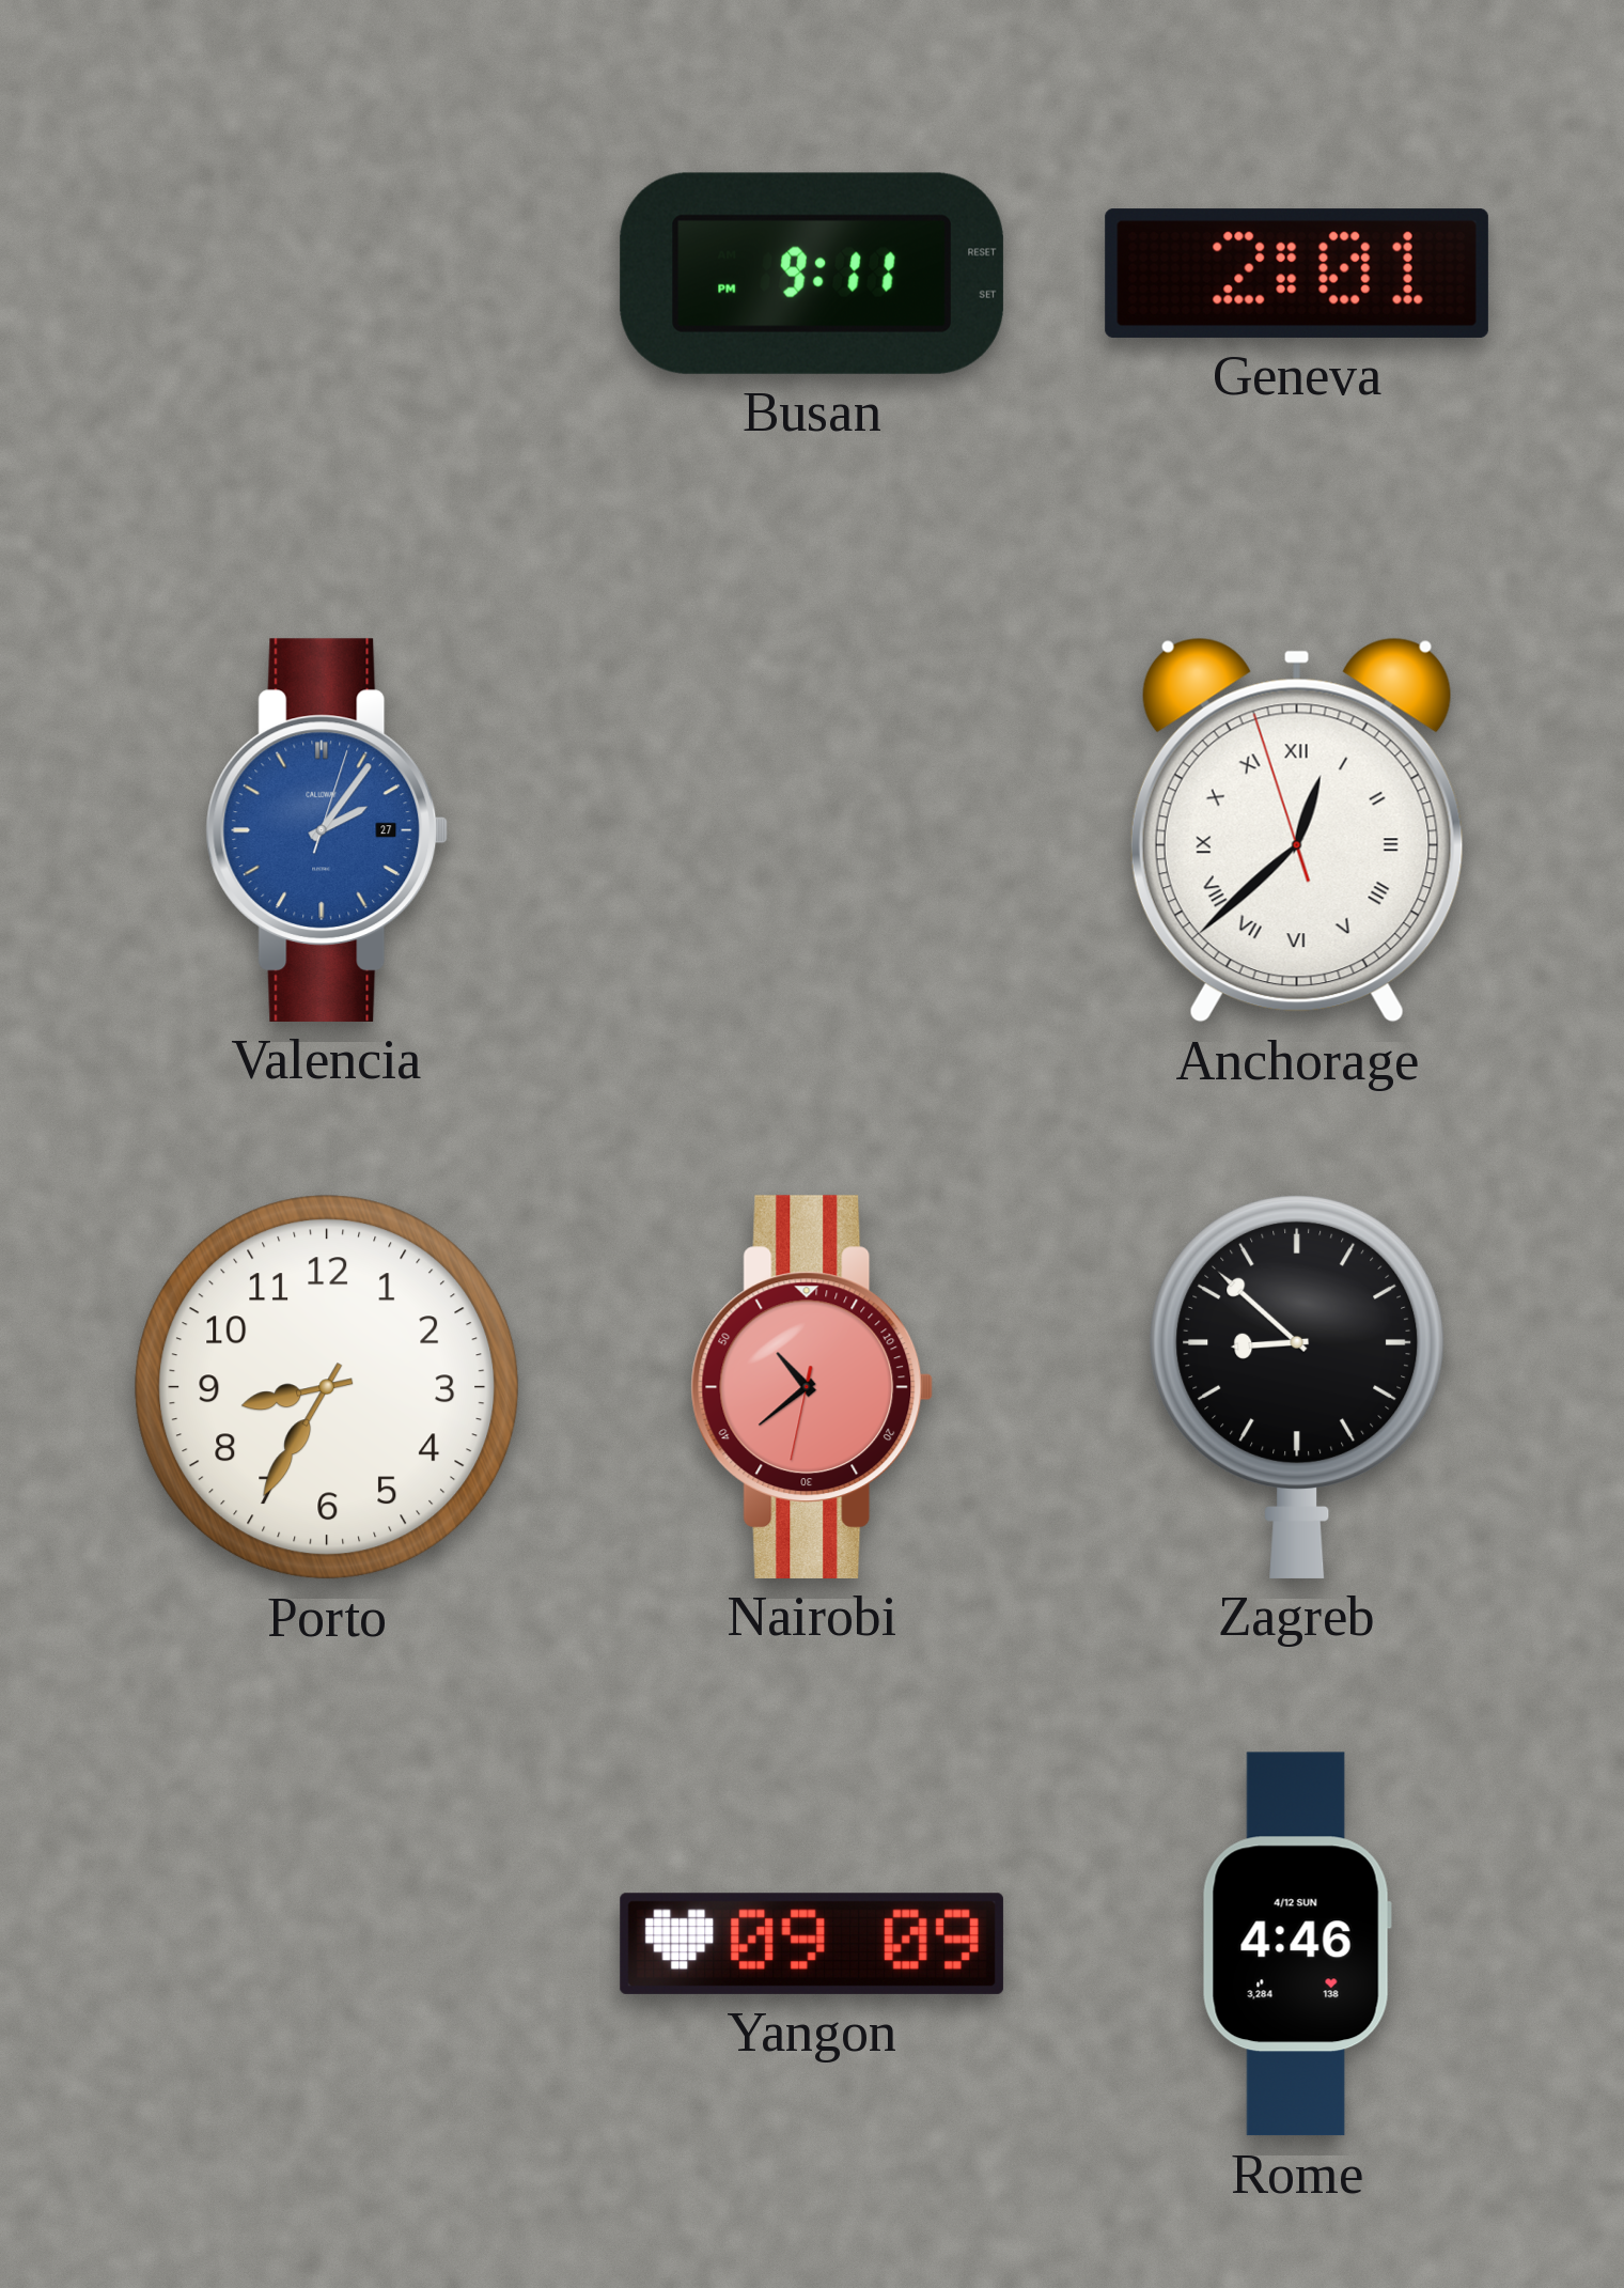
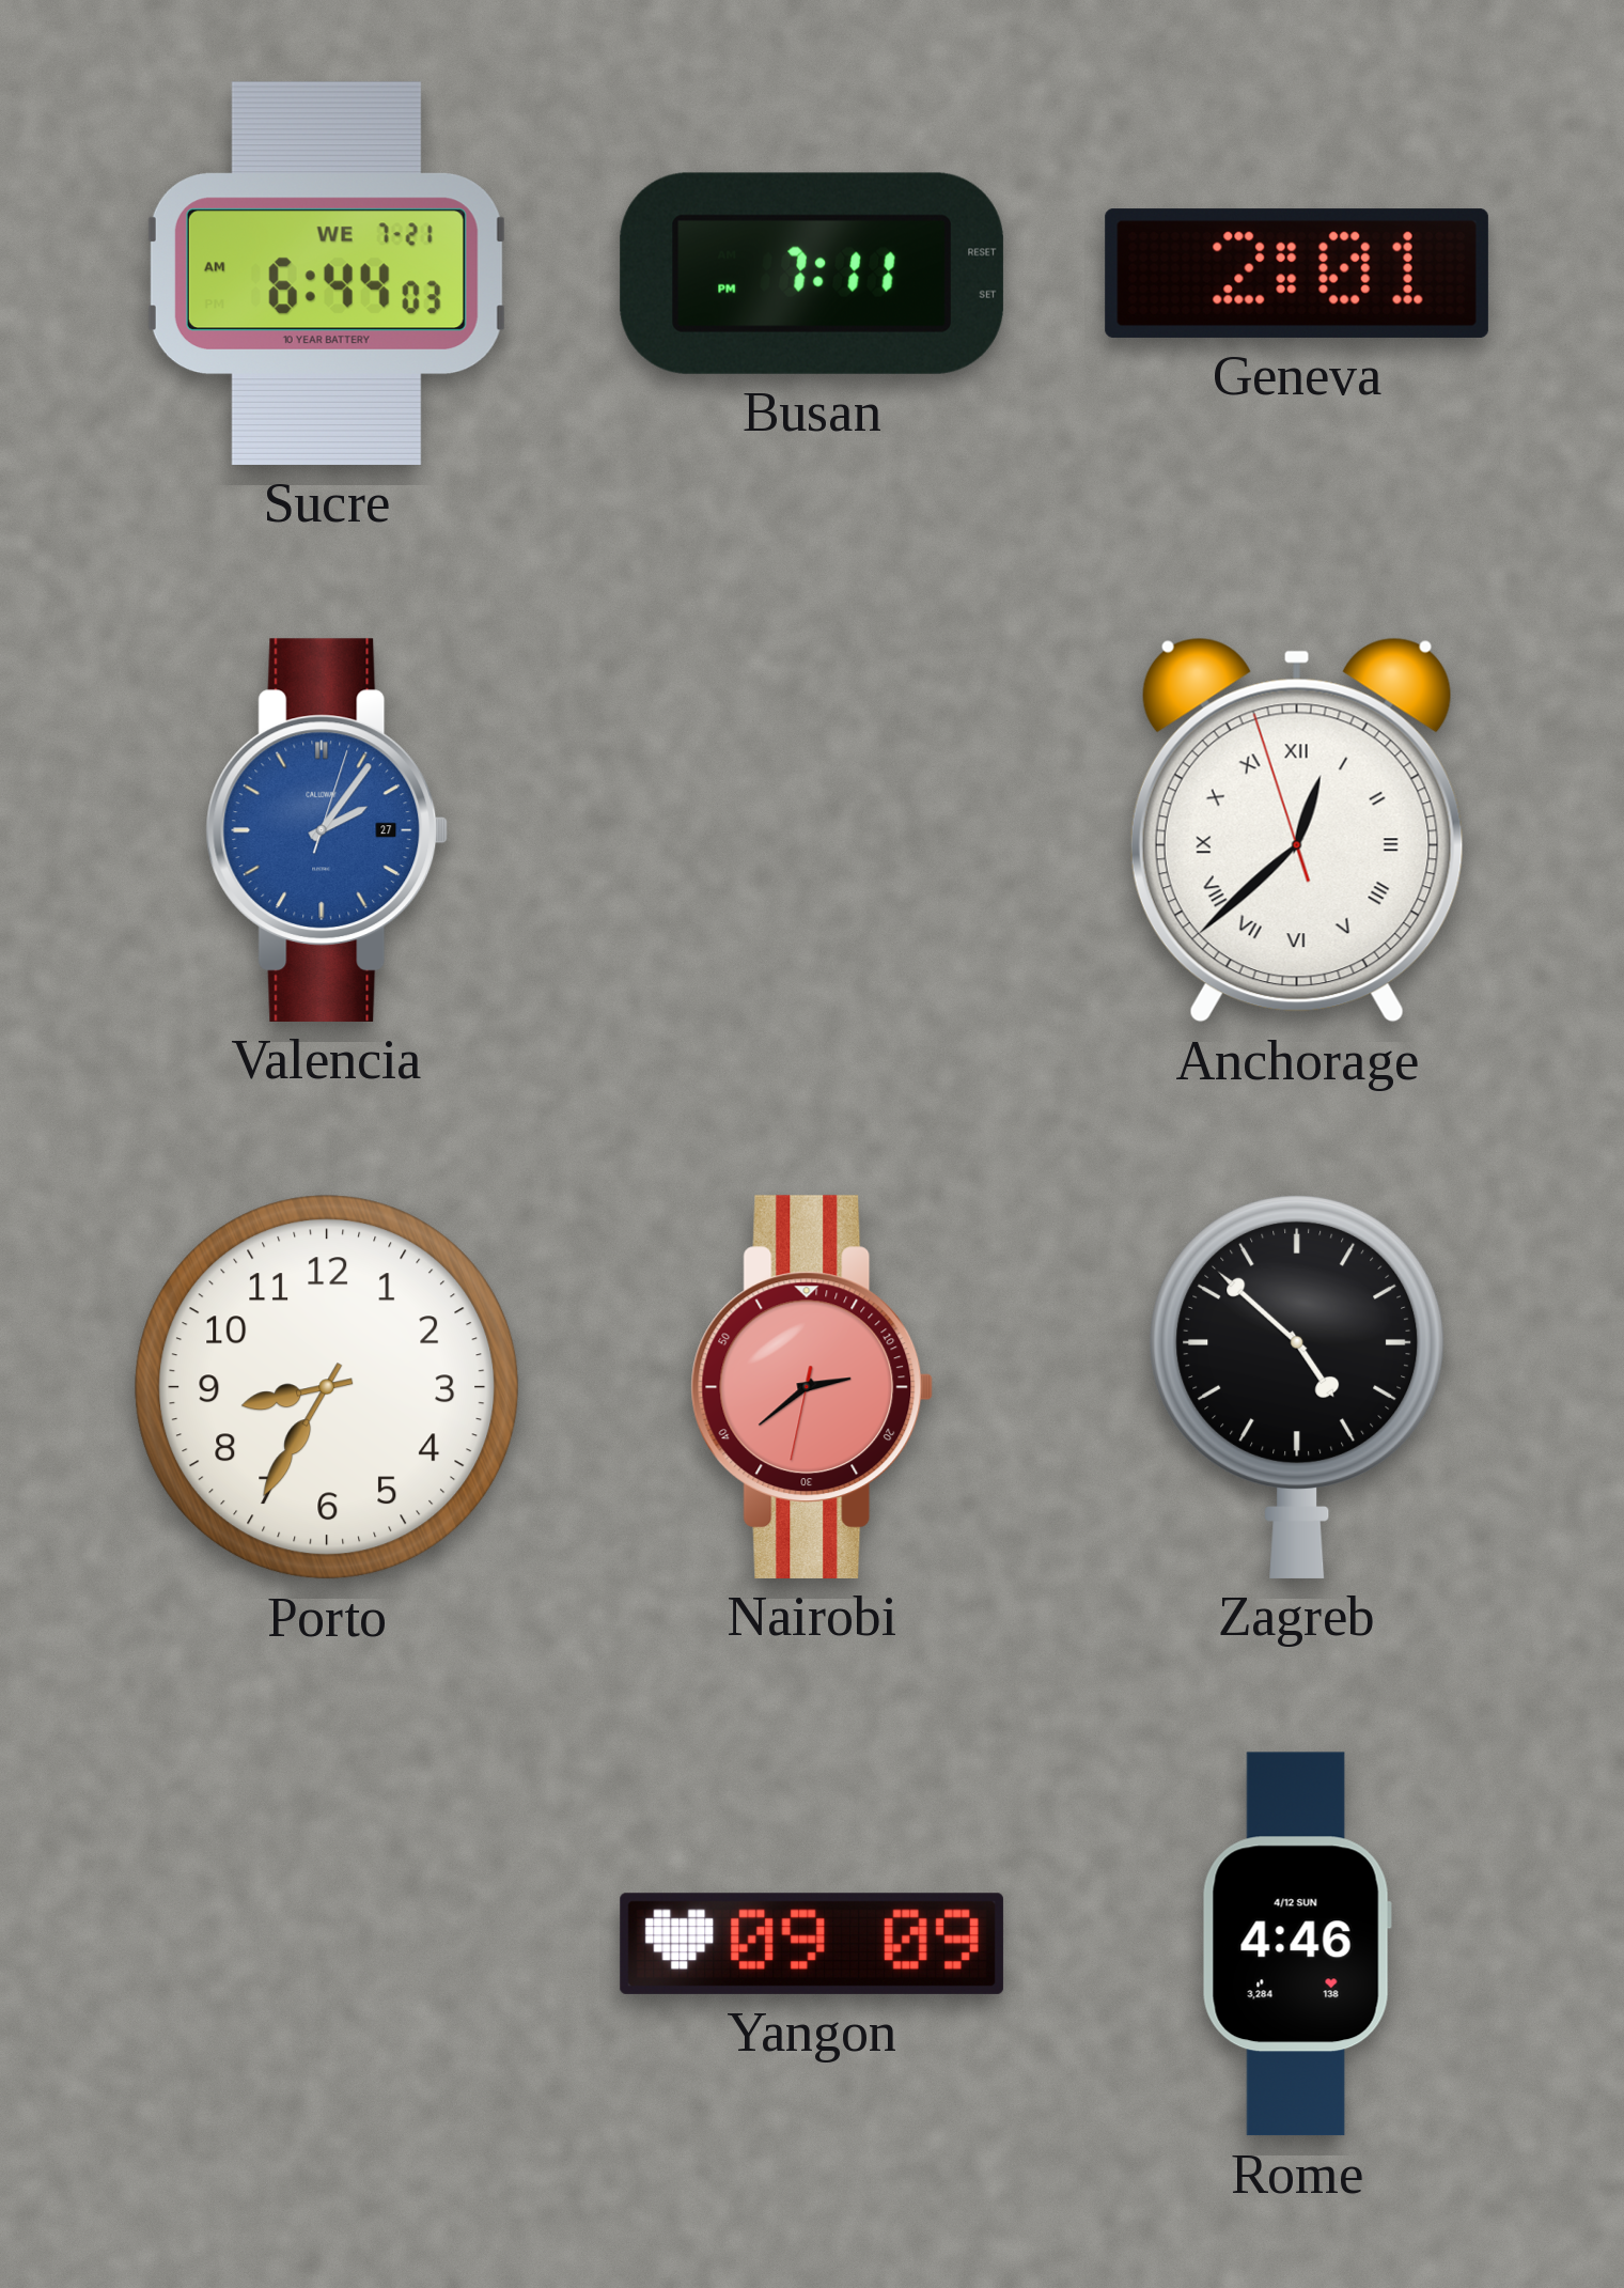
Sucre: none -> 6:44 (327, 274)
Busan: 9:11 -> 7:11 (812, 274)
Nairobi: 10:38 -> 2:38 (812, 1387)
Zagreb: 8:52 -> 4:52 (1297, 1386)
